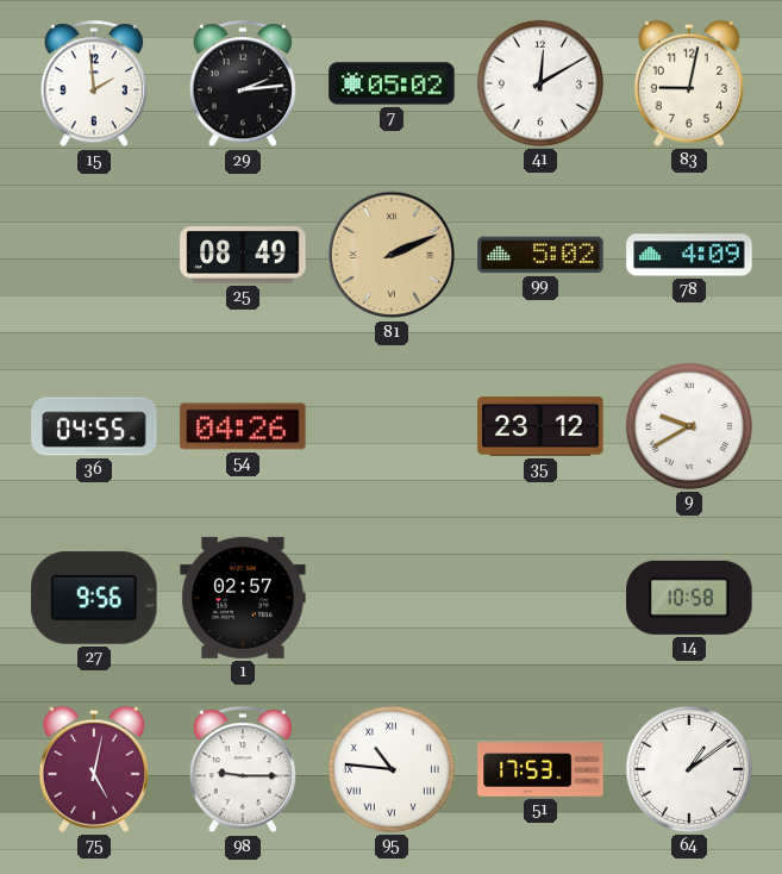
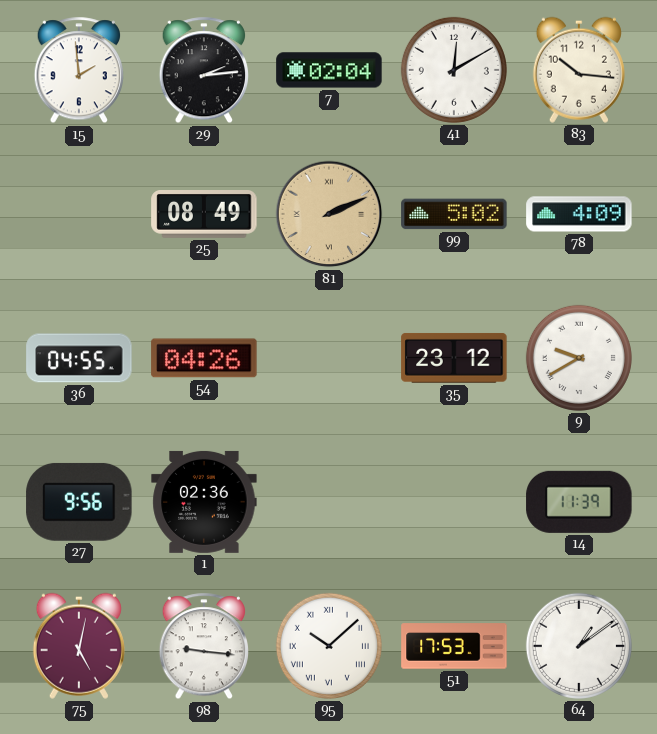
7: 05:02 -> 02:04 (329, 70)
83: 9:02 -> 10:16 (579, 70)
1: 02:57 -> 02:36 (204, 502)
14: 10:58 -> 11:39 (579, 502)
98: 9:15 -> 9:16 (203, 647)
95: 10:46 -> 10:08 (329, 646)
